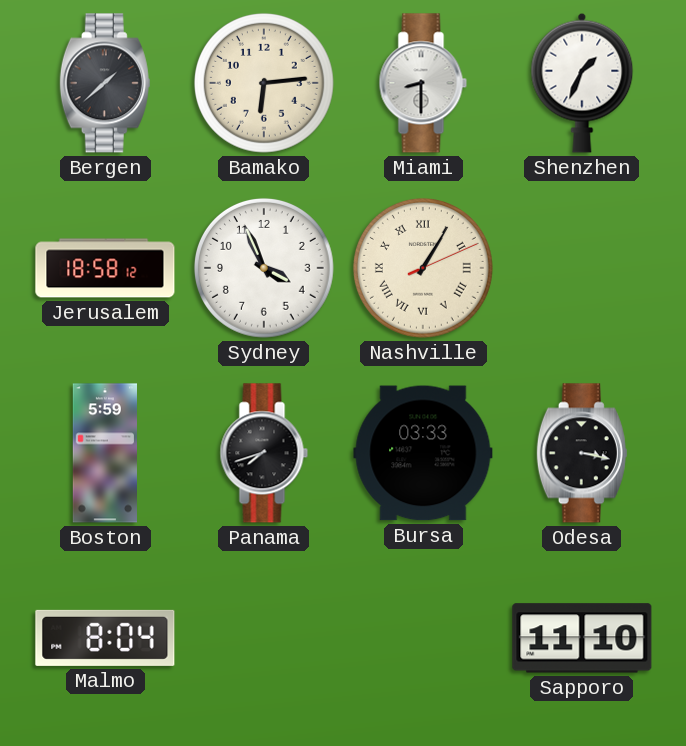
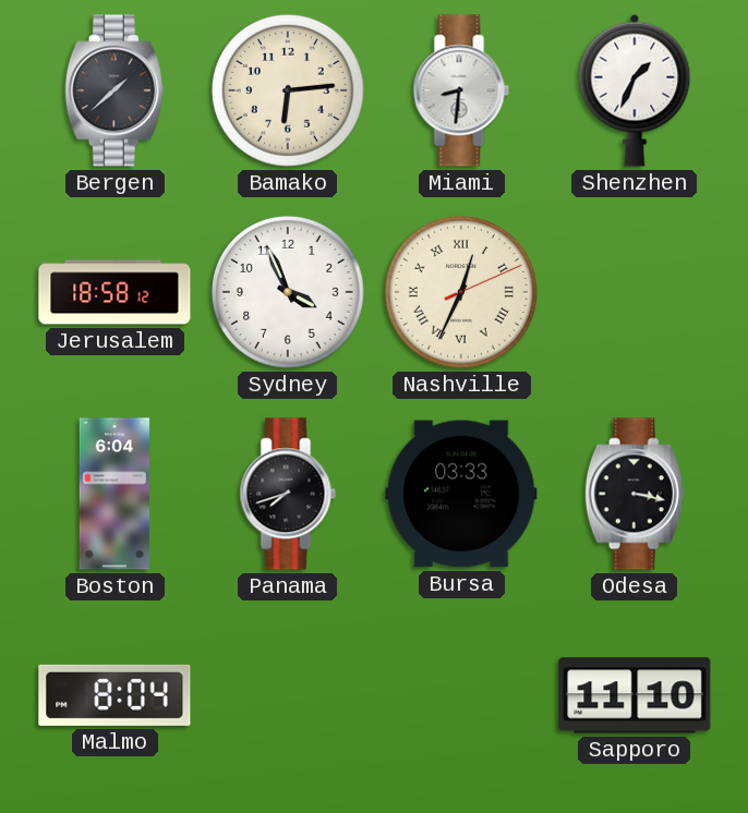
Miami: 8:30 -> 8:31 (461, 90)
Nashville: 1:05 -> 12:34 (461, 292)
Boston: 5:59 -> 6:04 (113, 494)
